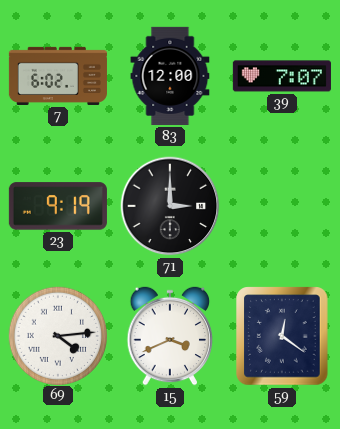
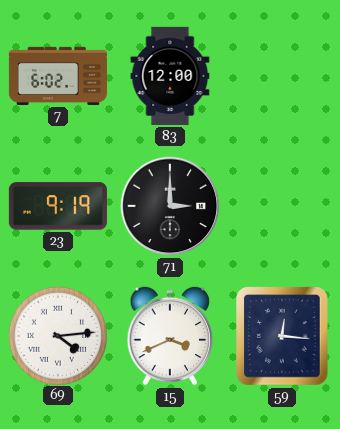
39: 7:07 -> none (282, 76)
59: 12:21 -> 12:16 (282, 336)
